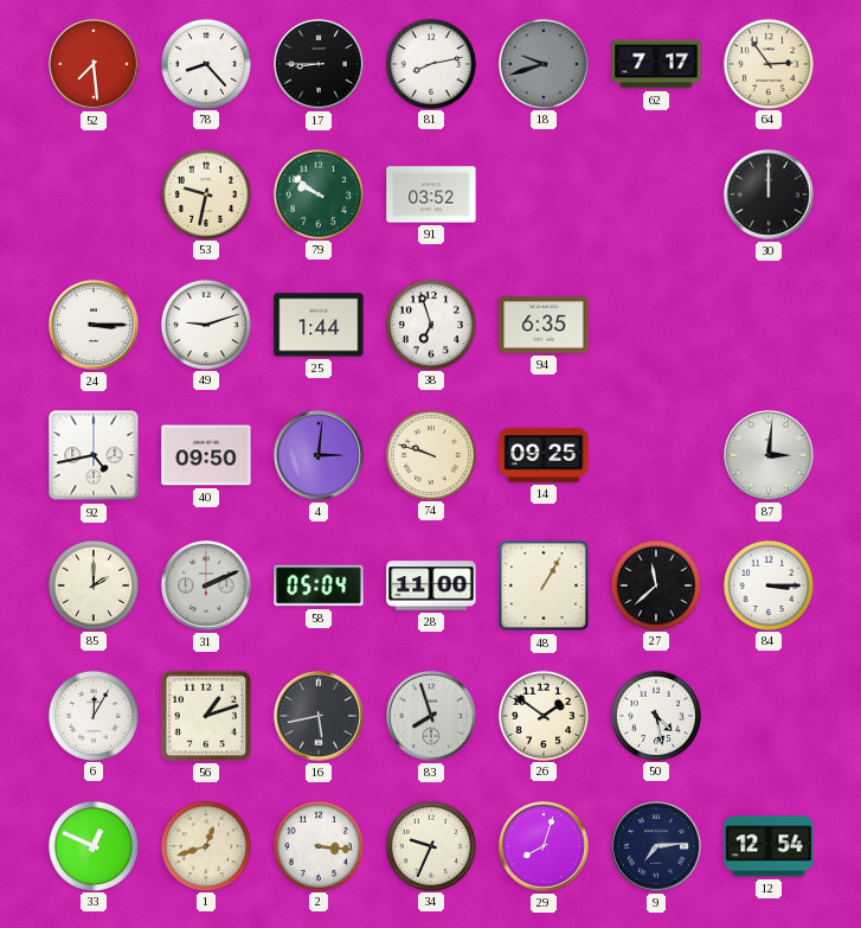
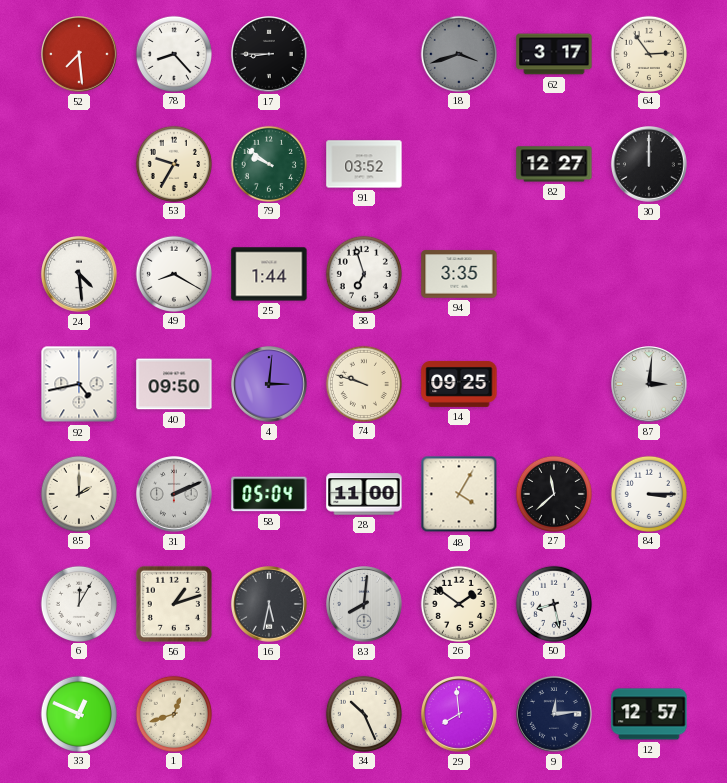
81: 8:13 -> none (430, 63)
18: 9:42 -> 3:42 (458, 53)
62: 7:17 -> 3:17 (554, 54)
53: 9:32 -> 9:35 (173, 163)
82: none -> 12:27 (554, 164)
24: 3:15 -> 4:29 (80, 275)
49: 9:12 -> 8:20 (173, 273)
94: 6:35 -> 3:35 (459, 274)
48: 1:05 -> 4:05 (459, 494)
16: 5:43 -> 5:32 (270, 605)
83: 7:57 -> 8:01 (365, 605)
50: 4:28 -> 8:28 (553, 603)
2: 3:16 -> none (317, 845)
34: 9:34 -> 10:26 (363, 713)
29: 8:03 -> 7:59 (460, 715)
9: 7:14 -> 12:14 (555, 715)
12: 12:54 -> 12:57 (649, 714)
